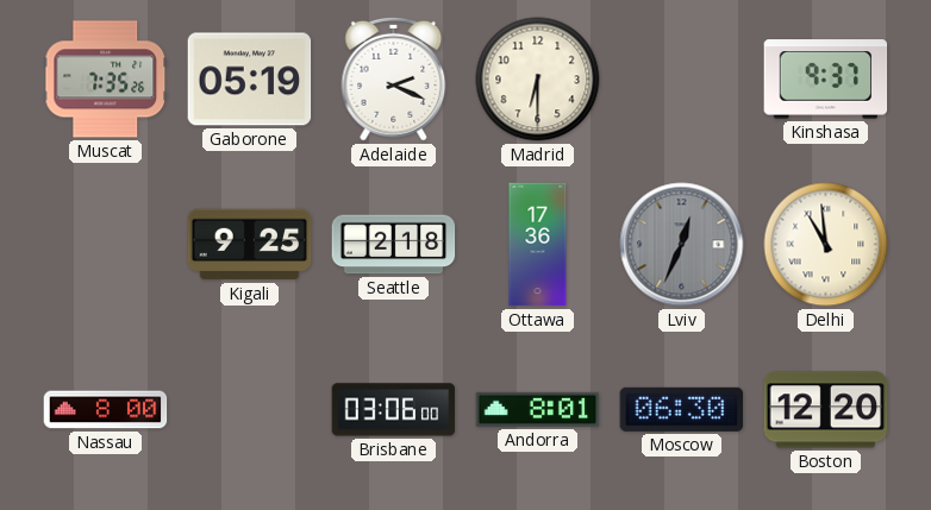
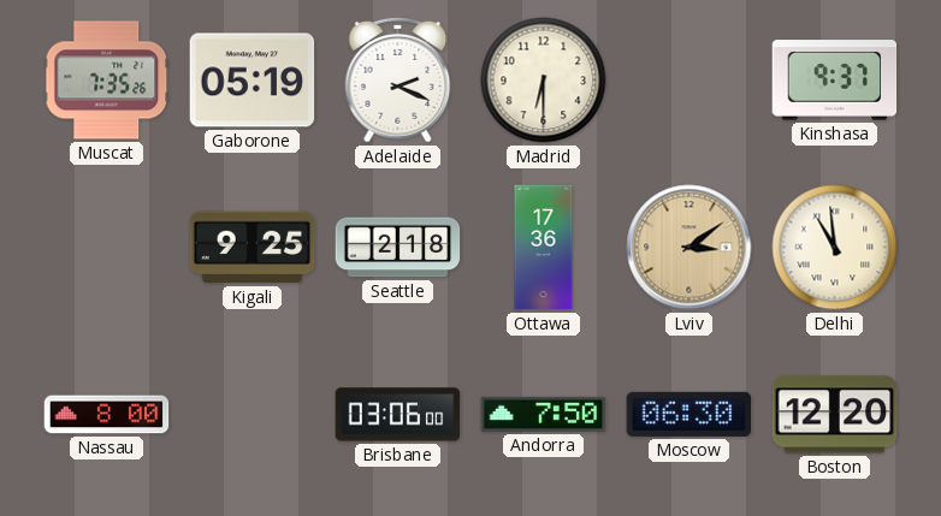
Lviv: 12:34 -> 3:09 (690, 248)
Lviv dial: grey -> champagne (690, 248)
Andorra: 8:01 -> 7:50 (544, 414)
